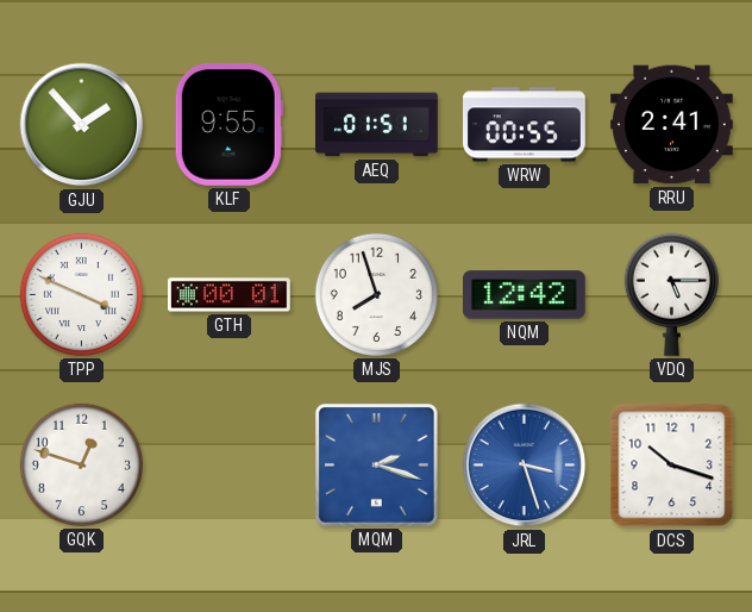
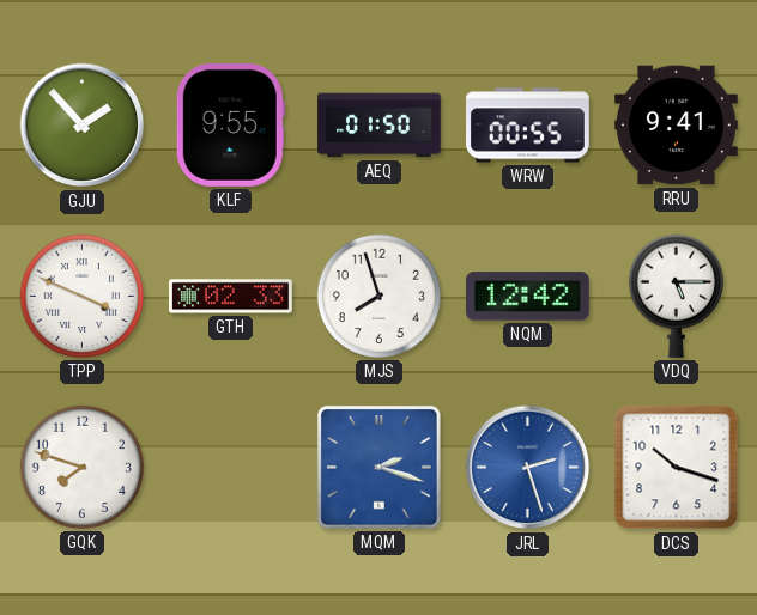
AEQ: 01:51 -> 01:50 (380, 126)
RRU: 2:41 -> 9:41 (677, 126)
GTH: 00:01 -> 02:33 (231, 297)
GQK: 12:48 -> 7:48 (81, 467)
JRL: 3:27 -> 2:27 (528, 468)
